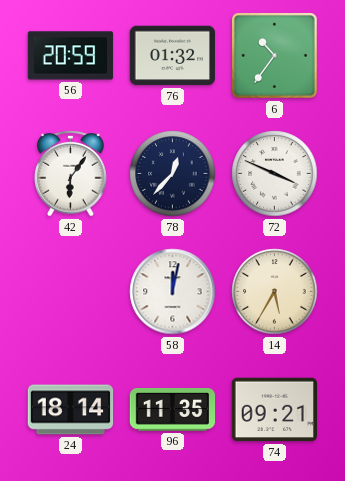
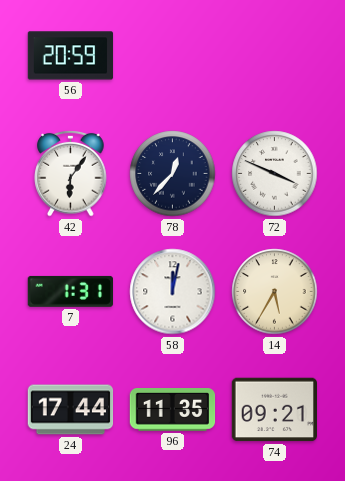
76: 01:32 -> none (173, 56)
6: 10:36 -> none (275, 56)
7: none -> 1:31 (70, 291)
24: 18:14 -> 17:44 (71, 410)
